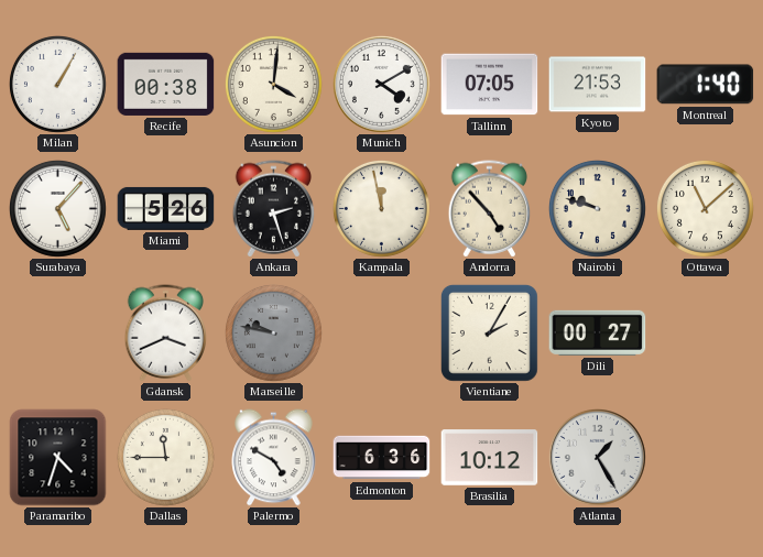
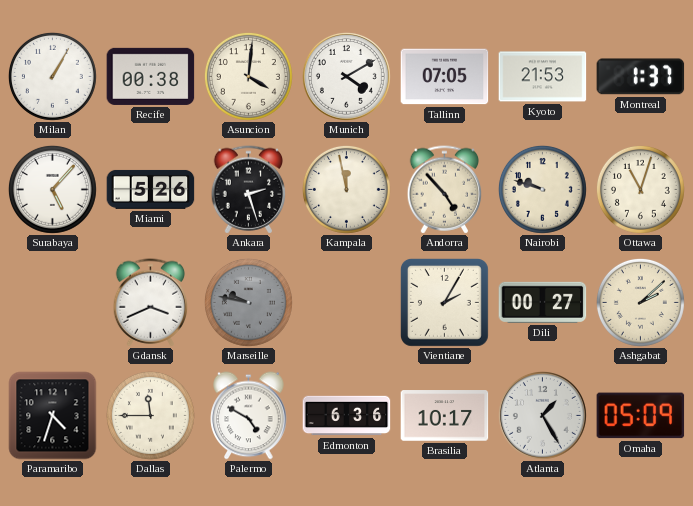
Montreal: 1:40 -> 1:37 (641, 77)
Ottawa: 11:08 -> 11:03 (640, 189)
Ashgabat: none -> 2:08 (640, 302)
Brasilia: 10:12 -> 10:17 (445, 416)
Omaha: none -> 05:09 (641, 416)
